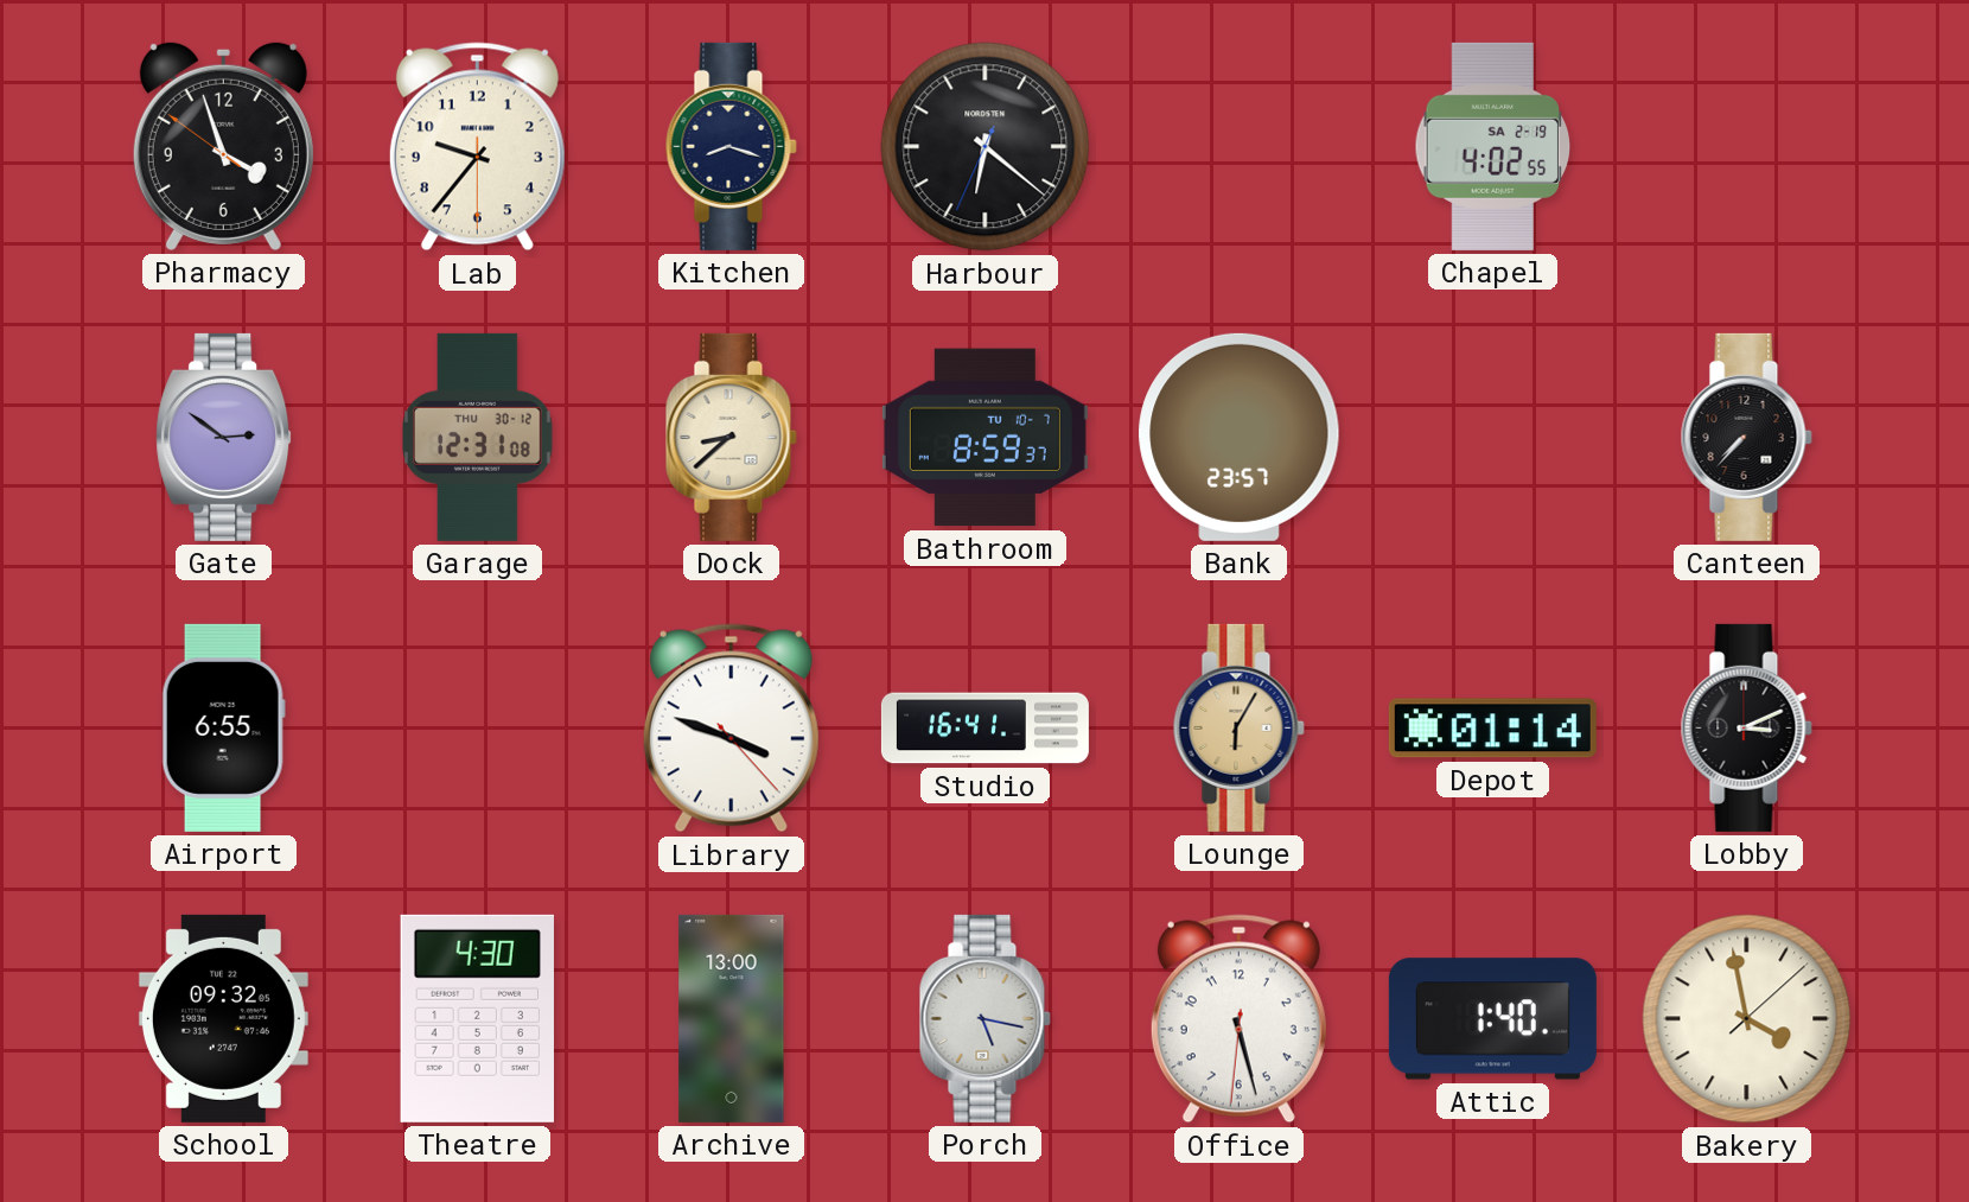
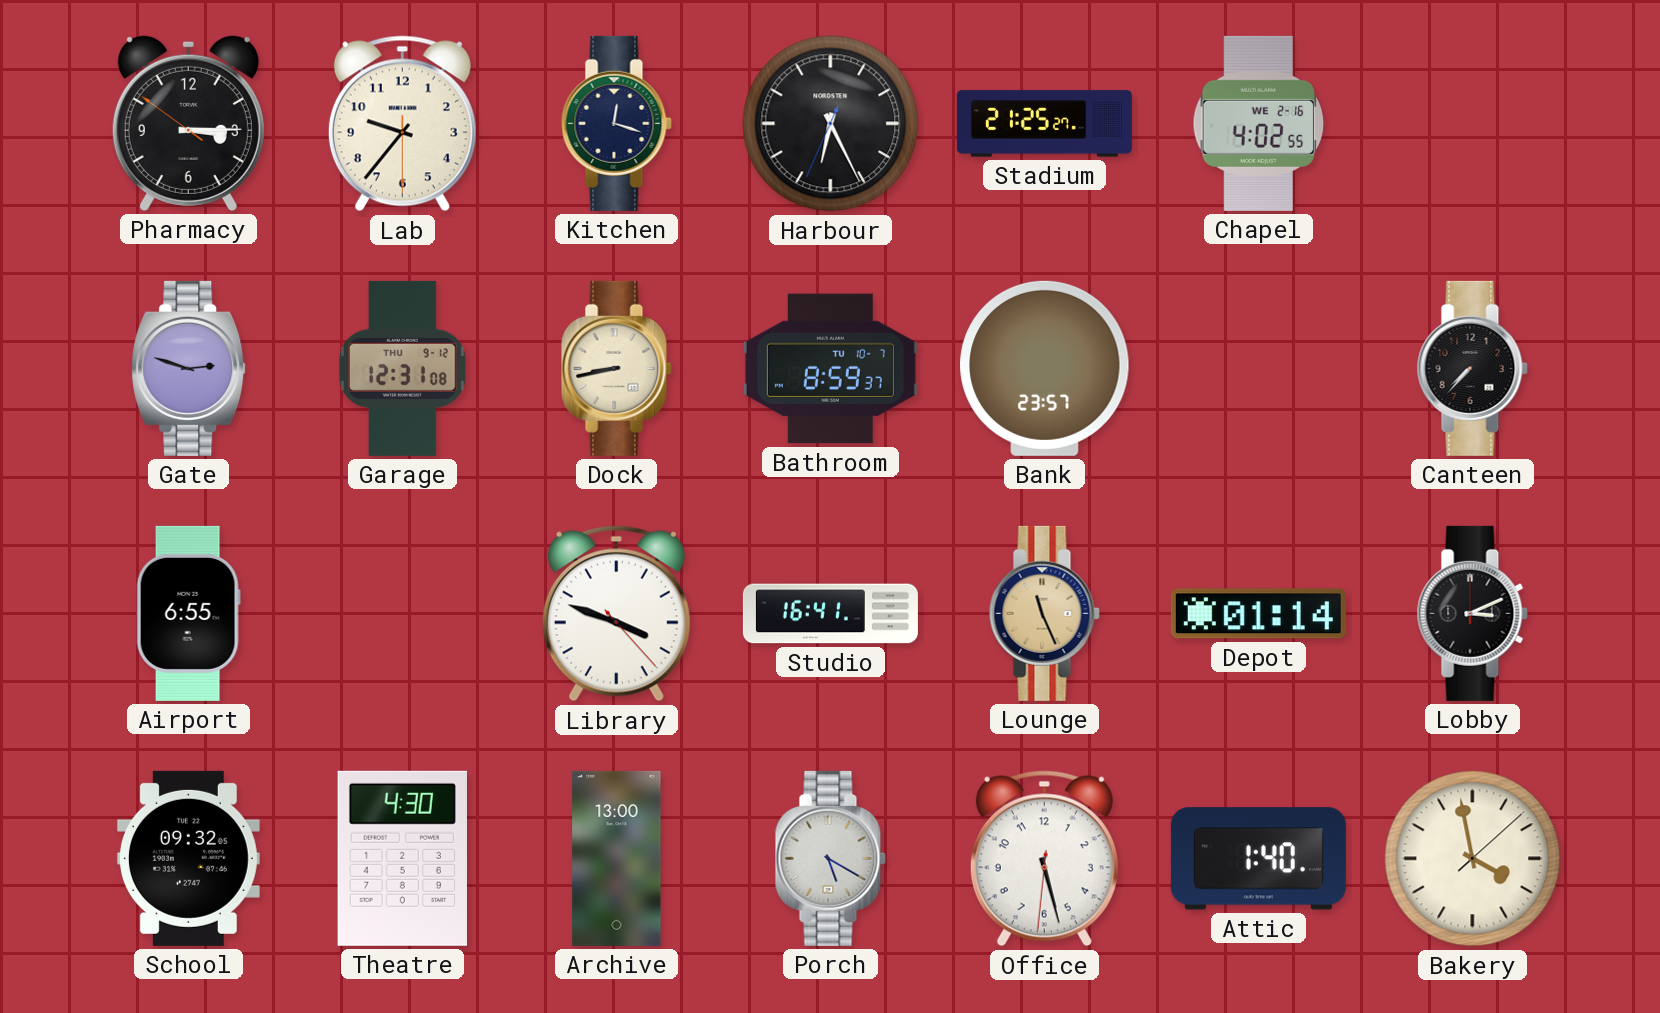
Pharmacy: 3:56 -> 3:14 (188, 123)
Kitchen: 8:18 -> 12:18 (616, 123)
Harbour: 6:21 -> 6:25 (831, 124)
Stadium: none -> 21:25 (1044, 124)
Chapel date: SA 2-19 -> WE 2-16 (1259, 123)
Gate: 2:51 -> 2:48 (189, 368)
Garage date: THU 30-12 -> THU 9-12 (403, 368)
Dock: 8:38 -> 8:43 (616, 368)
Lounge: 6:05 -> 11:26 (1044, 613)
Porch: 5:17 -> 5:20 (830, 858)
